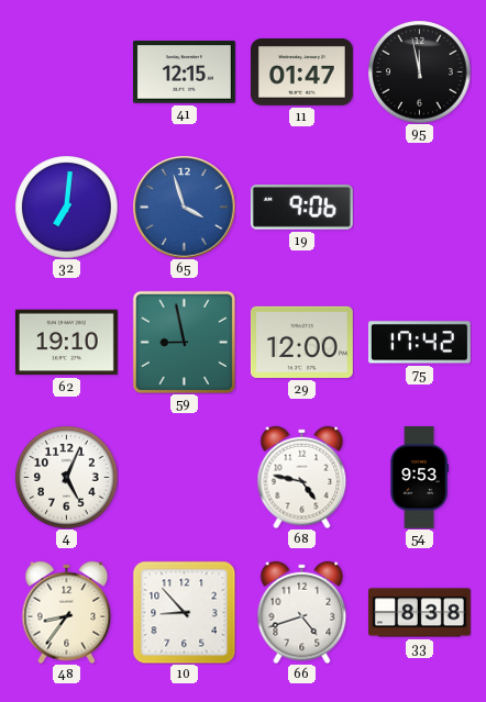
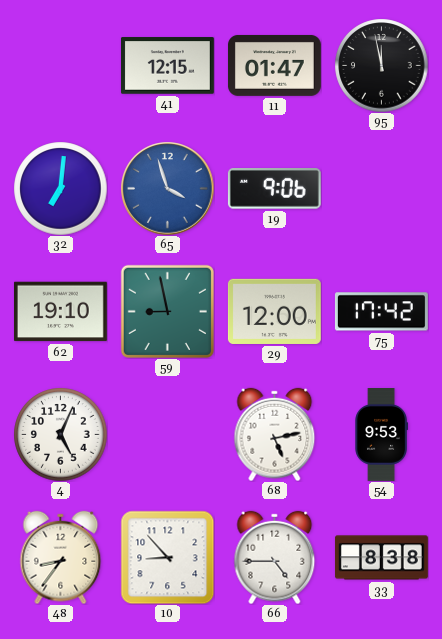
68: 4:47 -> 5:13 (275, 434)
66: 4:42 -> 4:45 (275, 557)
